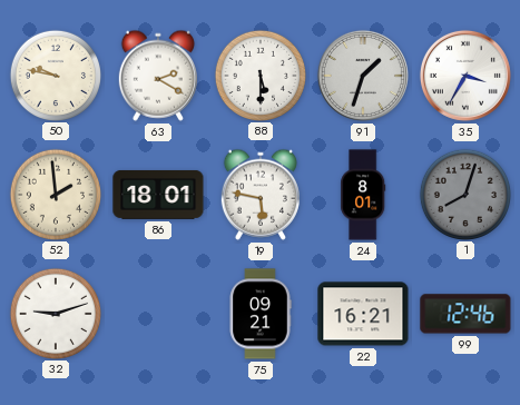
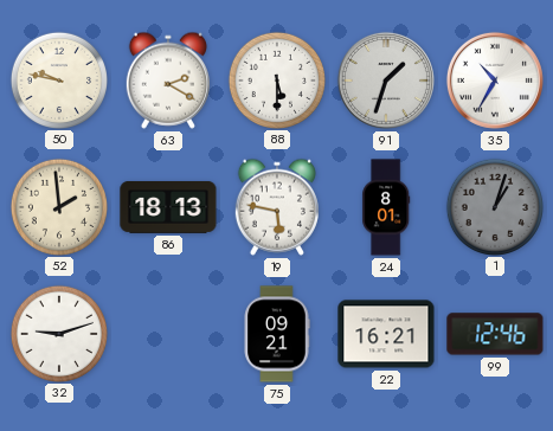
35: 3:35 -> 10:35 (495, 81)
86: 18:01 -> 18:13 (168, 207)
1: 8:03 -> 1:03 (494, 206)
